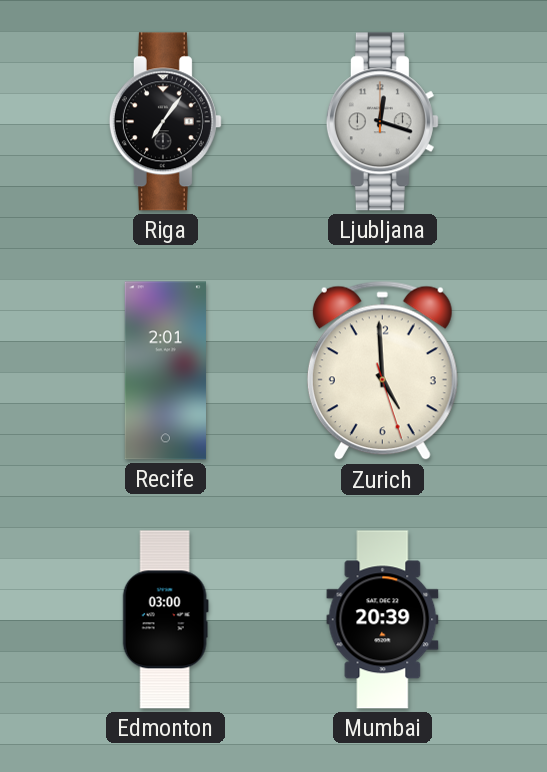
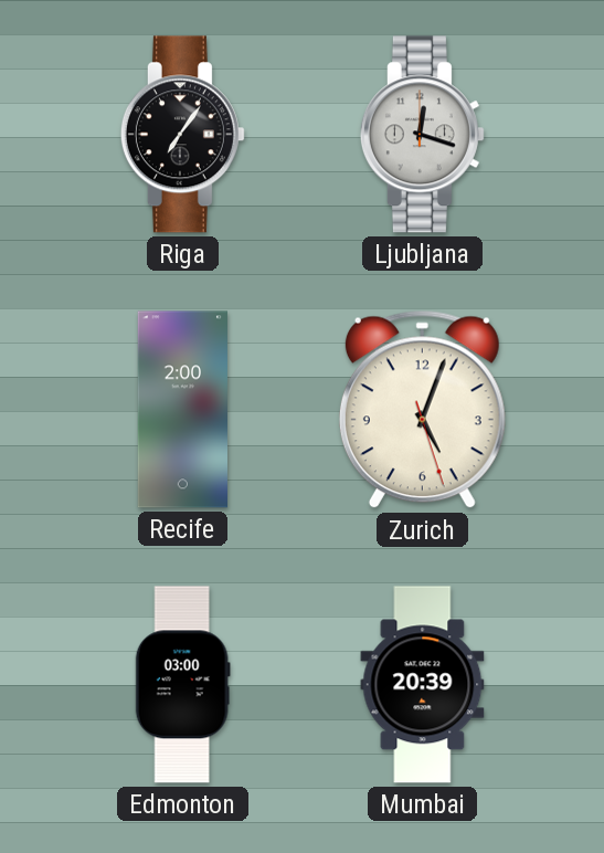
Recife: 2:01 -> 2:00 (182, 410)
Zurich: 4:59 -> 5:03 (422, 410)
